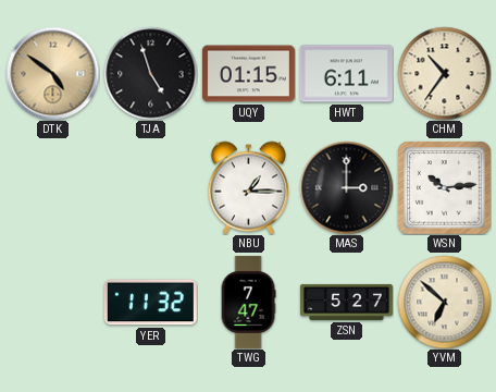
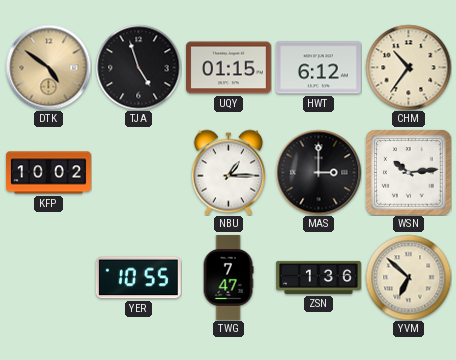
HWT: 6:11 -> 6:12 (318, 68)
KFP: none -> 10:02 (48, 173)
YER: 11:32 -> 10:55 (138, 278)
ZSN: 5:27 -> 1:36 (318, 277)
